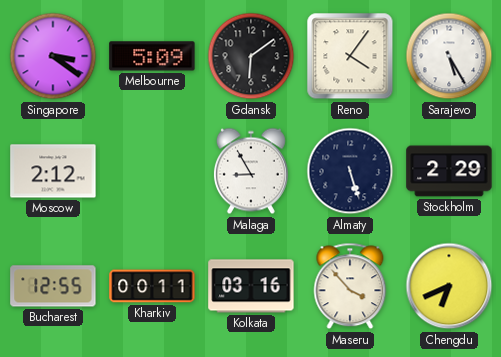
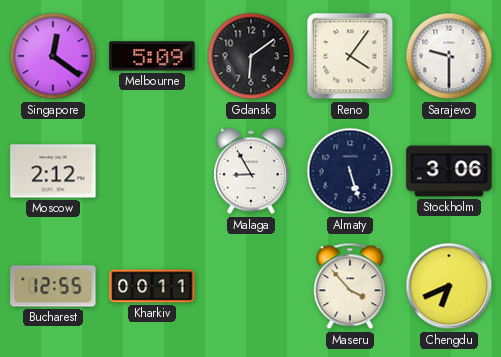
Singapore: 3:21 -> 12:21 (53, 56)
Sarajevo: 5:25 -> 9:30 (449, 56)
Stockholm: 2:29 -> 3:06 (449, 171)
Kolkata: 03:16 -> none (251, 286)
